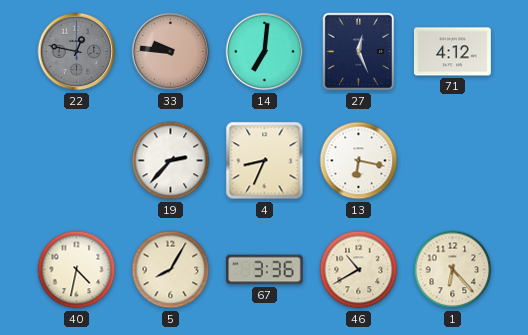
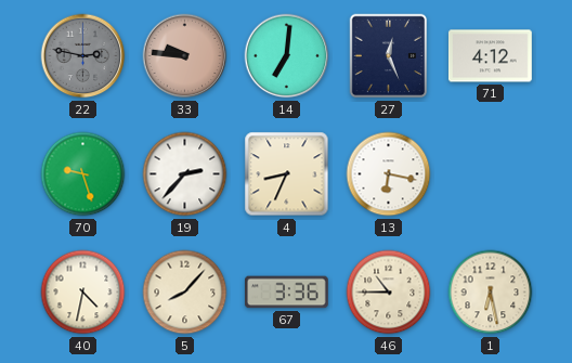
22: 12:47 -> 2:47 (83, 56)
70: none -> 9:27 (83, 174)
5: 8:05 -> 8:07 (185, 293)
46: 10:40 -> 10:45 (389, 293)
1: 6:23 -> 6:28 (491, 293)
